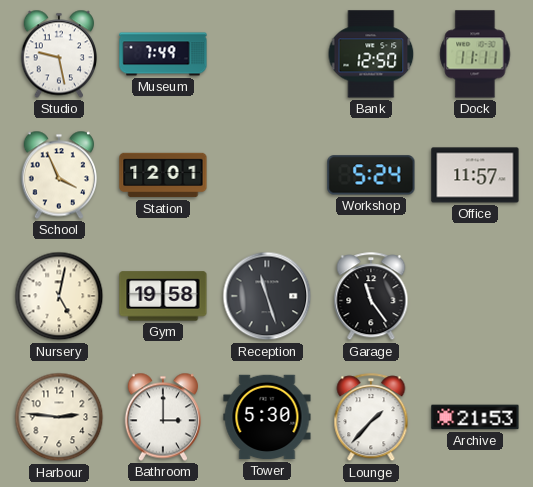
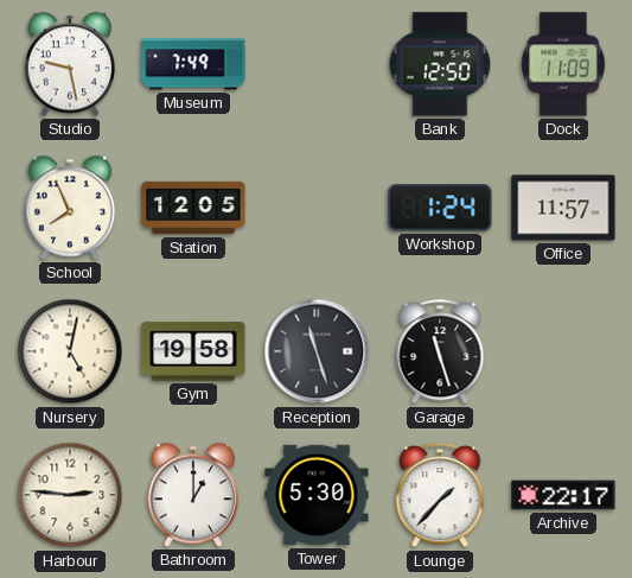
Dock: 11:11 -> 11:09 (563, 64)
School: 3:56 -> 7:56 (69, 208)
Station: 12:01 -> 12:05 (193, 208)
Workshop: 5:24 -> 1:24 (440, 208)
Garage: 11:24 -> 11:27 (440, 352)
Bathroom: 3:00 -> 1:00 (192, 495)
Archive: 21:53 -> 22:17 (563, 495)
